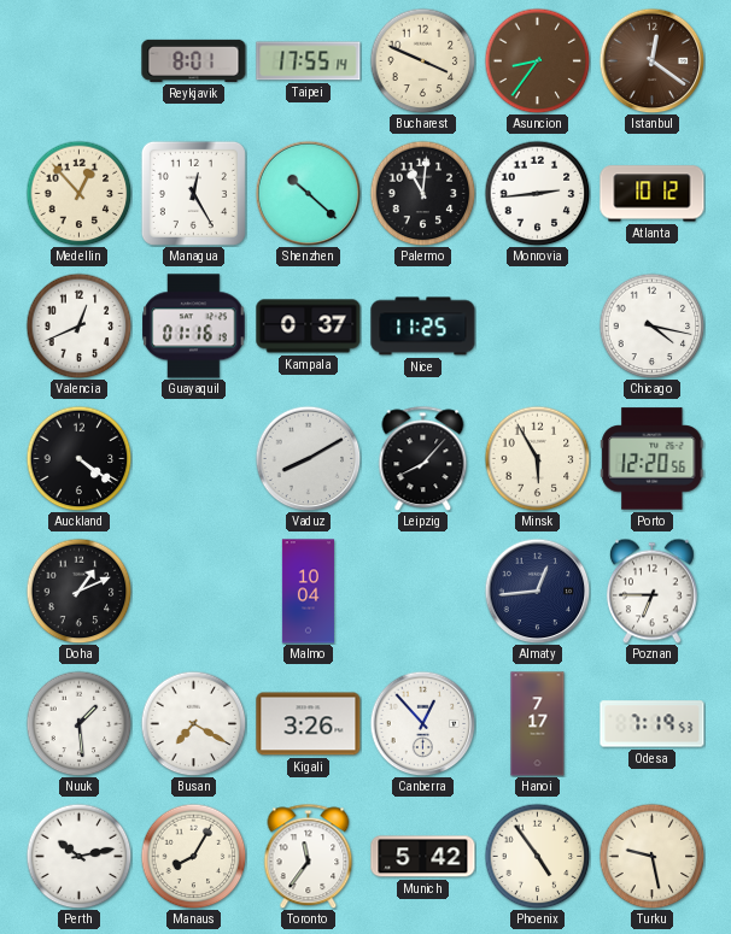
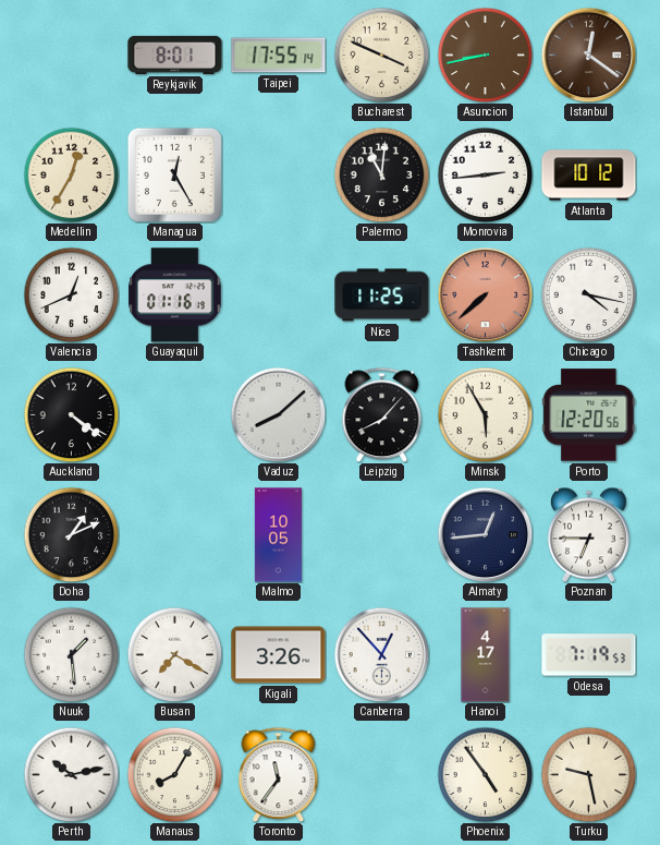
Asuncion: 8:36 -> 8:43 (485, 55)
Medellin: 12:53 -> 12:35 (71, 174)
Shenzhen: 10:22 -> none (308, 193)
Kampala: 0:37 -> none (309, 327)
Tashkent: none -> 7:38 (485, 294)
Vaduz: 8:10 -> 8:08 (278, 414)
Malmo: 10:04 -> 10:05 (278, 535)
Hanoi: 7:17 -> 4:17 (486, 655)
Munich: 5:42 -> none (423, 857)
